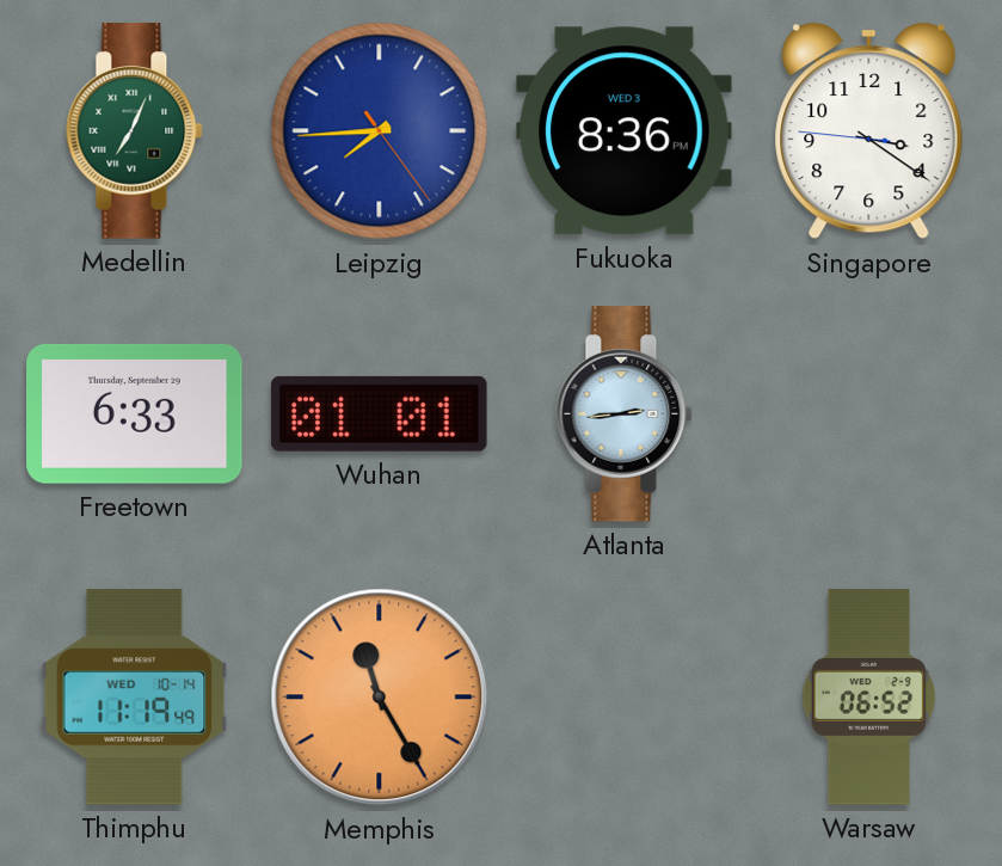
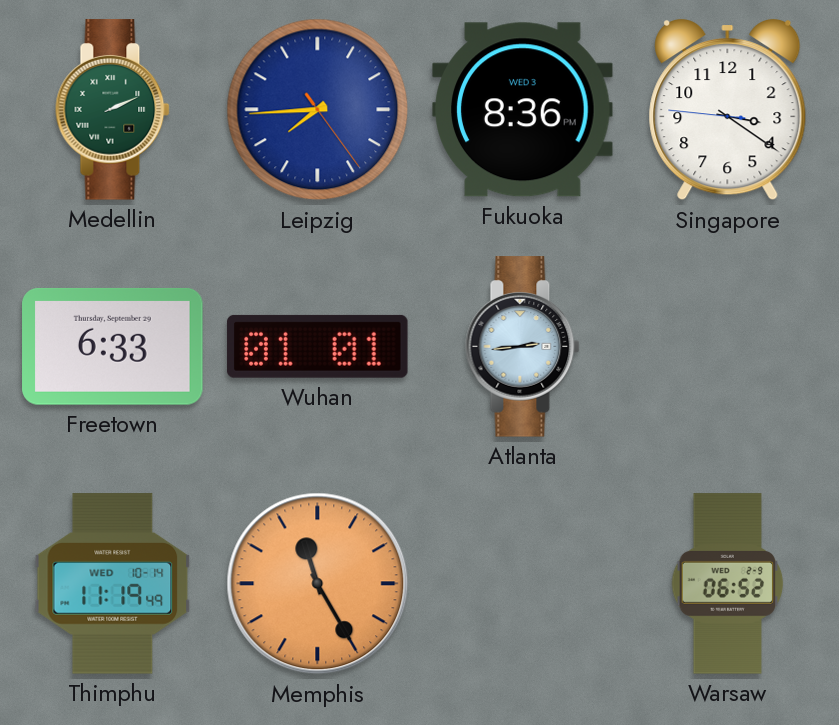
Medellin: 7:04 -> 2:11 (113, 110)
